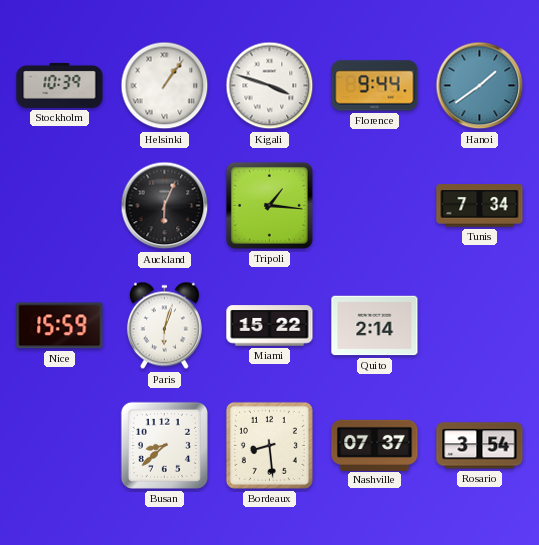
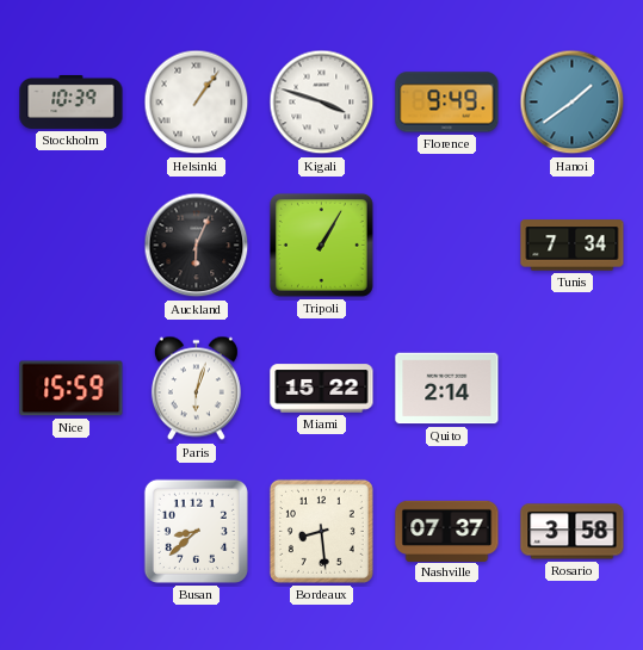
Florence: 9:44 -> 9:49 (447, 103)
Tripoli: 1:16 -> 1:05 (321, 244)
Rosario: 3:54 -> 3:58 (573, 532)
